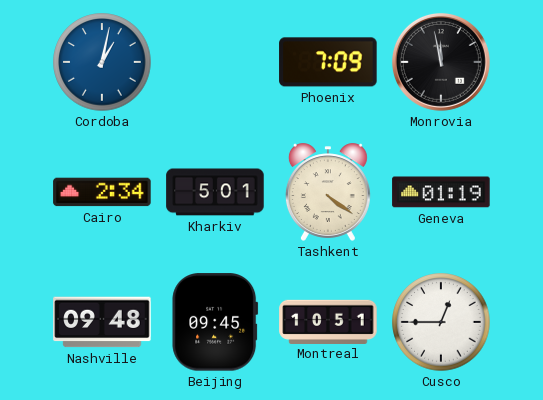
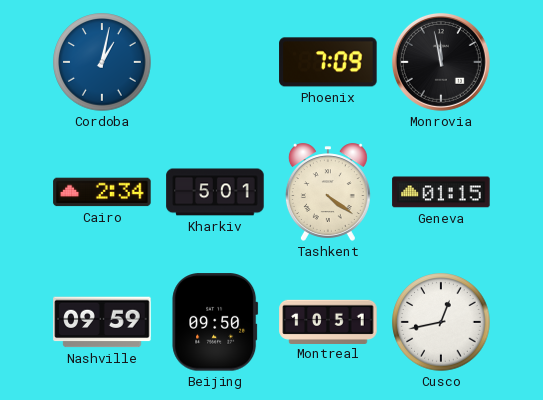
Geneva: 01:19 -> 01:15 (441, 192)
Nashville: 09:48 -> 09:59 (102, 322)
Beijing: 09:45 -> 09:50 (215, 322)
Cusco: 12:45 -> 12:43 (441, 322)
